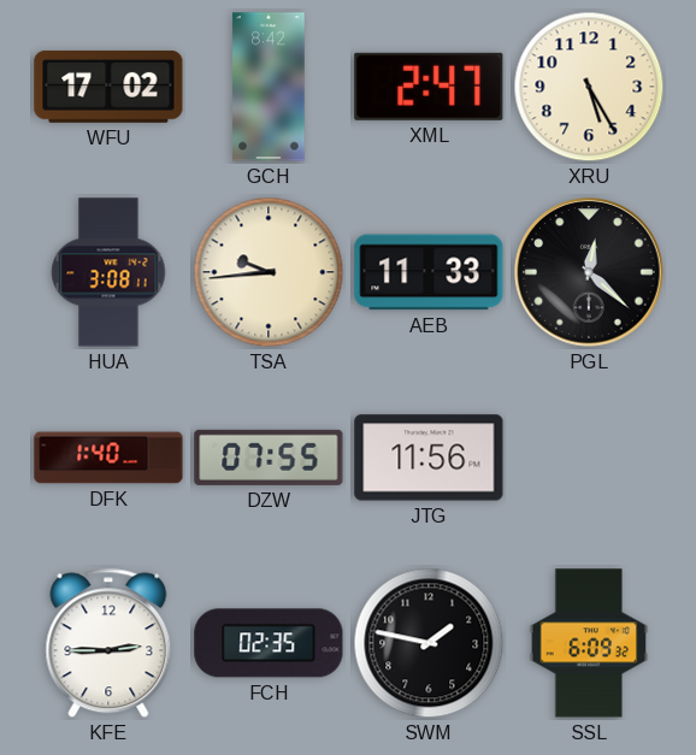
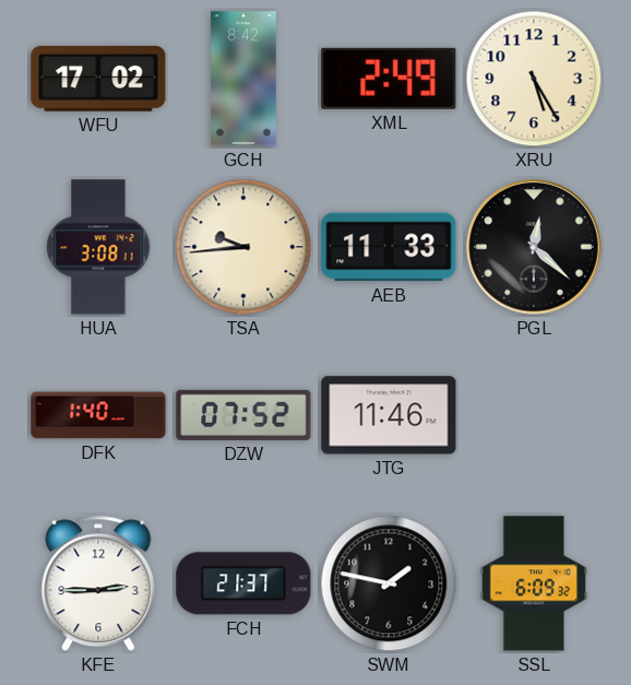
XML: 2:47 -> 2:49 (389, 79)
DZW: 07:55 -> 07:52 (243, 415)
JTG: 11:56 -> 11:46 (389, 415)
FCH: 02:35 -> 21:37 (243, 583)
